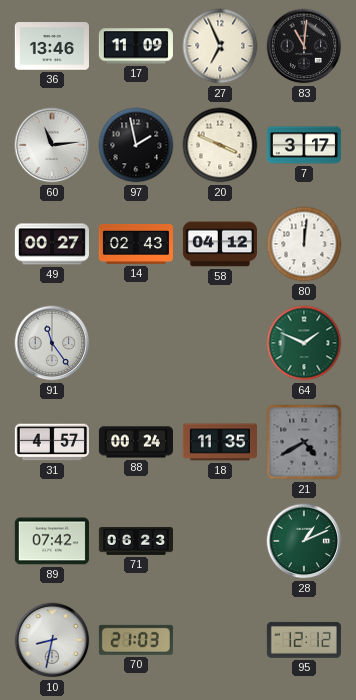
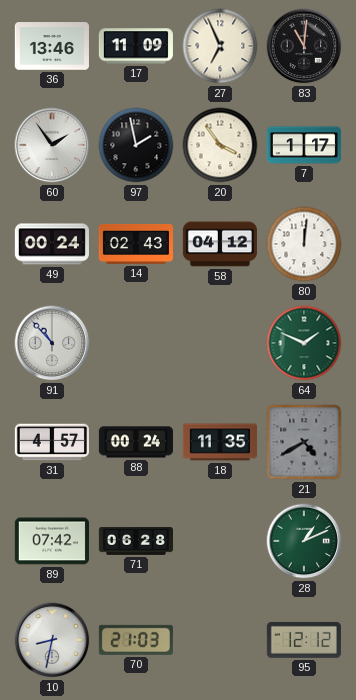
60: 11:14 -> 1:54 (52, 145)
20: 3:49 -> 3:54 (220, 145)
7: 3:17 -> 1:17 (304, 145)
49: 00:27 -> 00:24 (52, 244)
91: 11:24 -> 10:53 (52, 343)
71: 06:23 -> 06:28 (135, 542)
